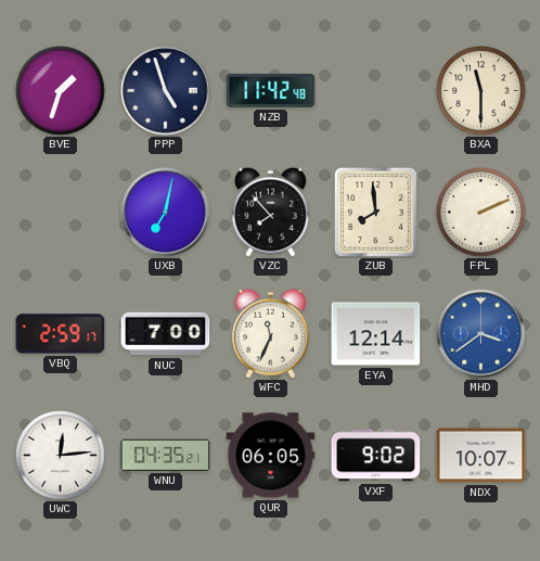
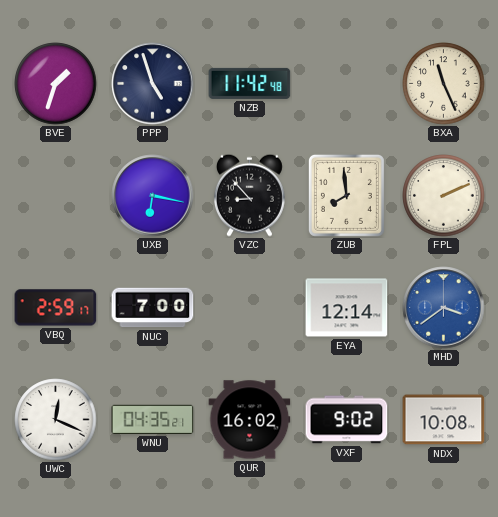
BXA: 11:30 -> 11:26 (444, 84)
UXB: 7:02 -> 6:17 (153, 196)
VZC: 7:53 -> 8:53 (249, 195)
WFC: 11:34 -> none (270, 333)
UWC: 12:14 -> 12:19 (56, 420)
QUR: 06:05 -> 16:02 (250, 420)
NDX: 10:07 -> 10:08 (444, 420)
